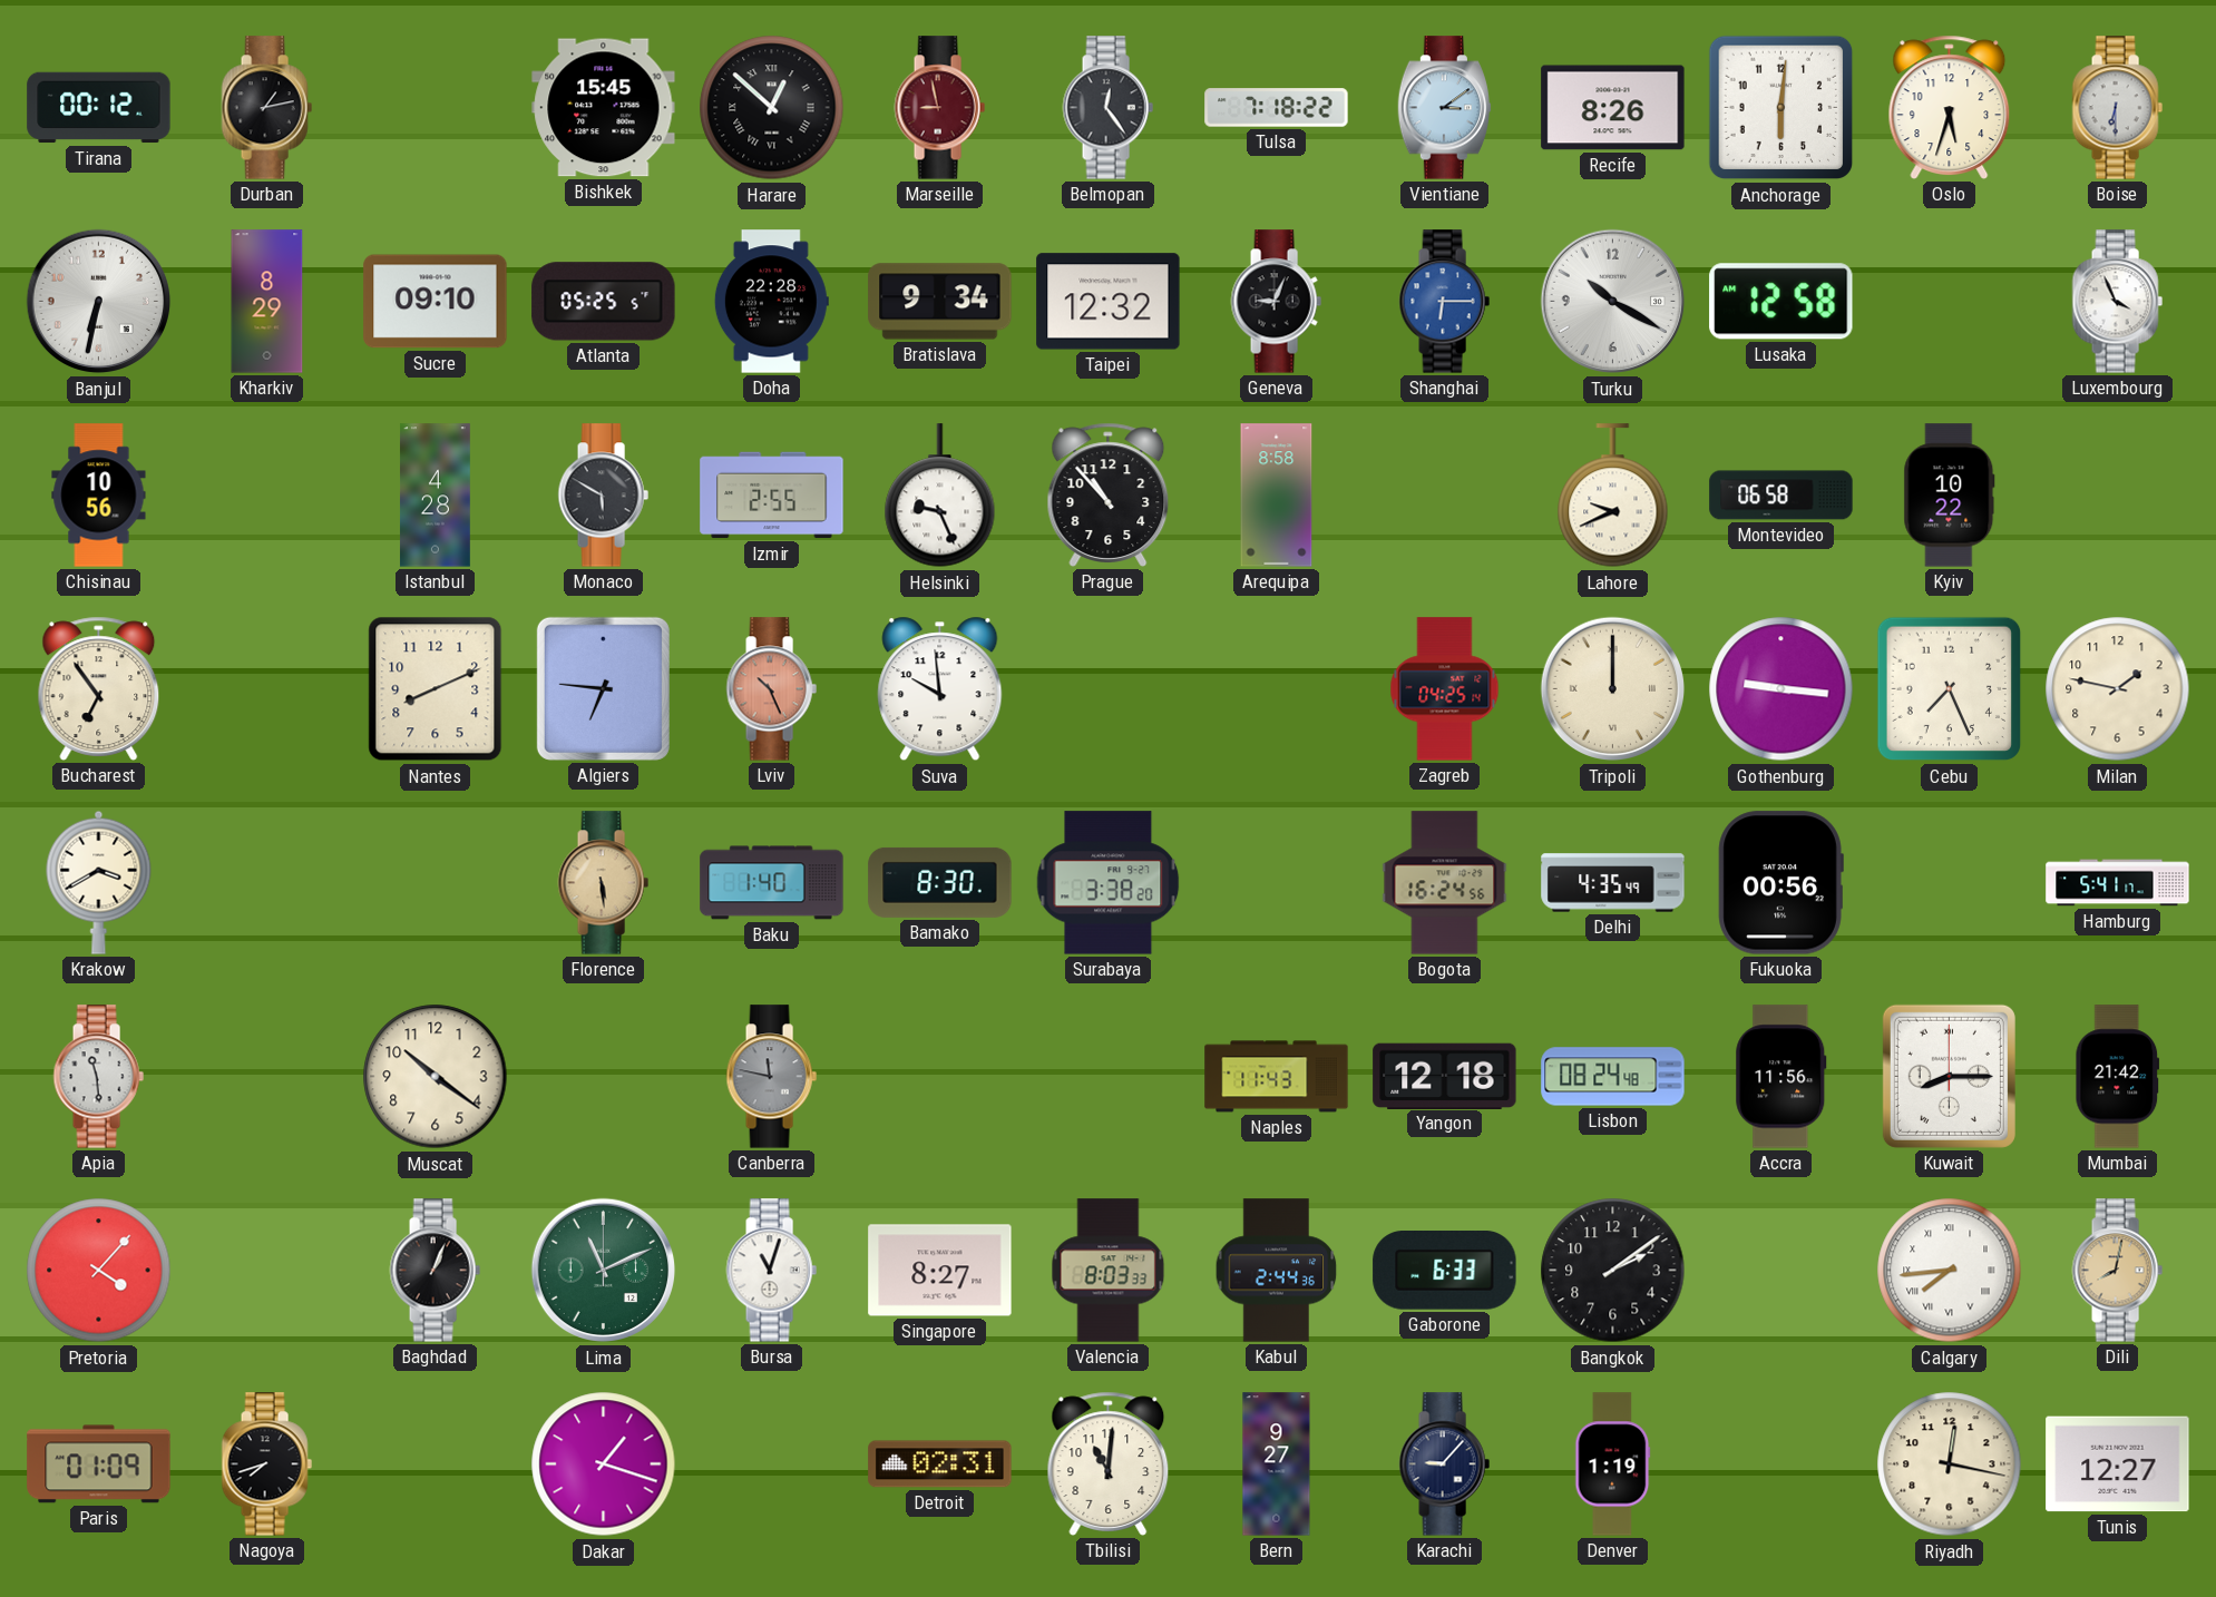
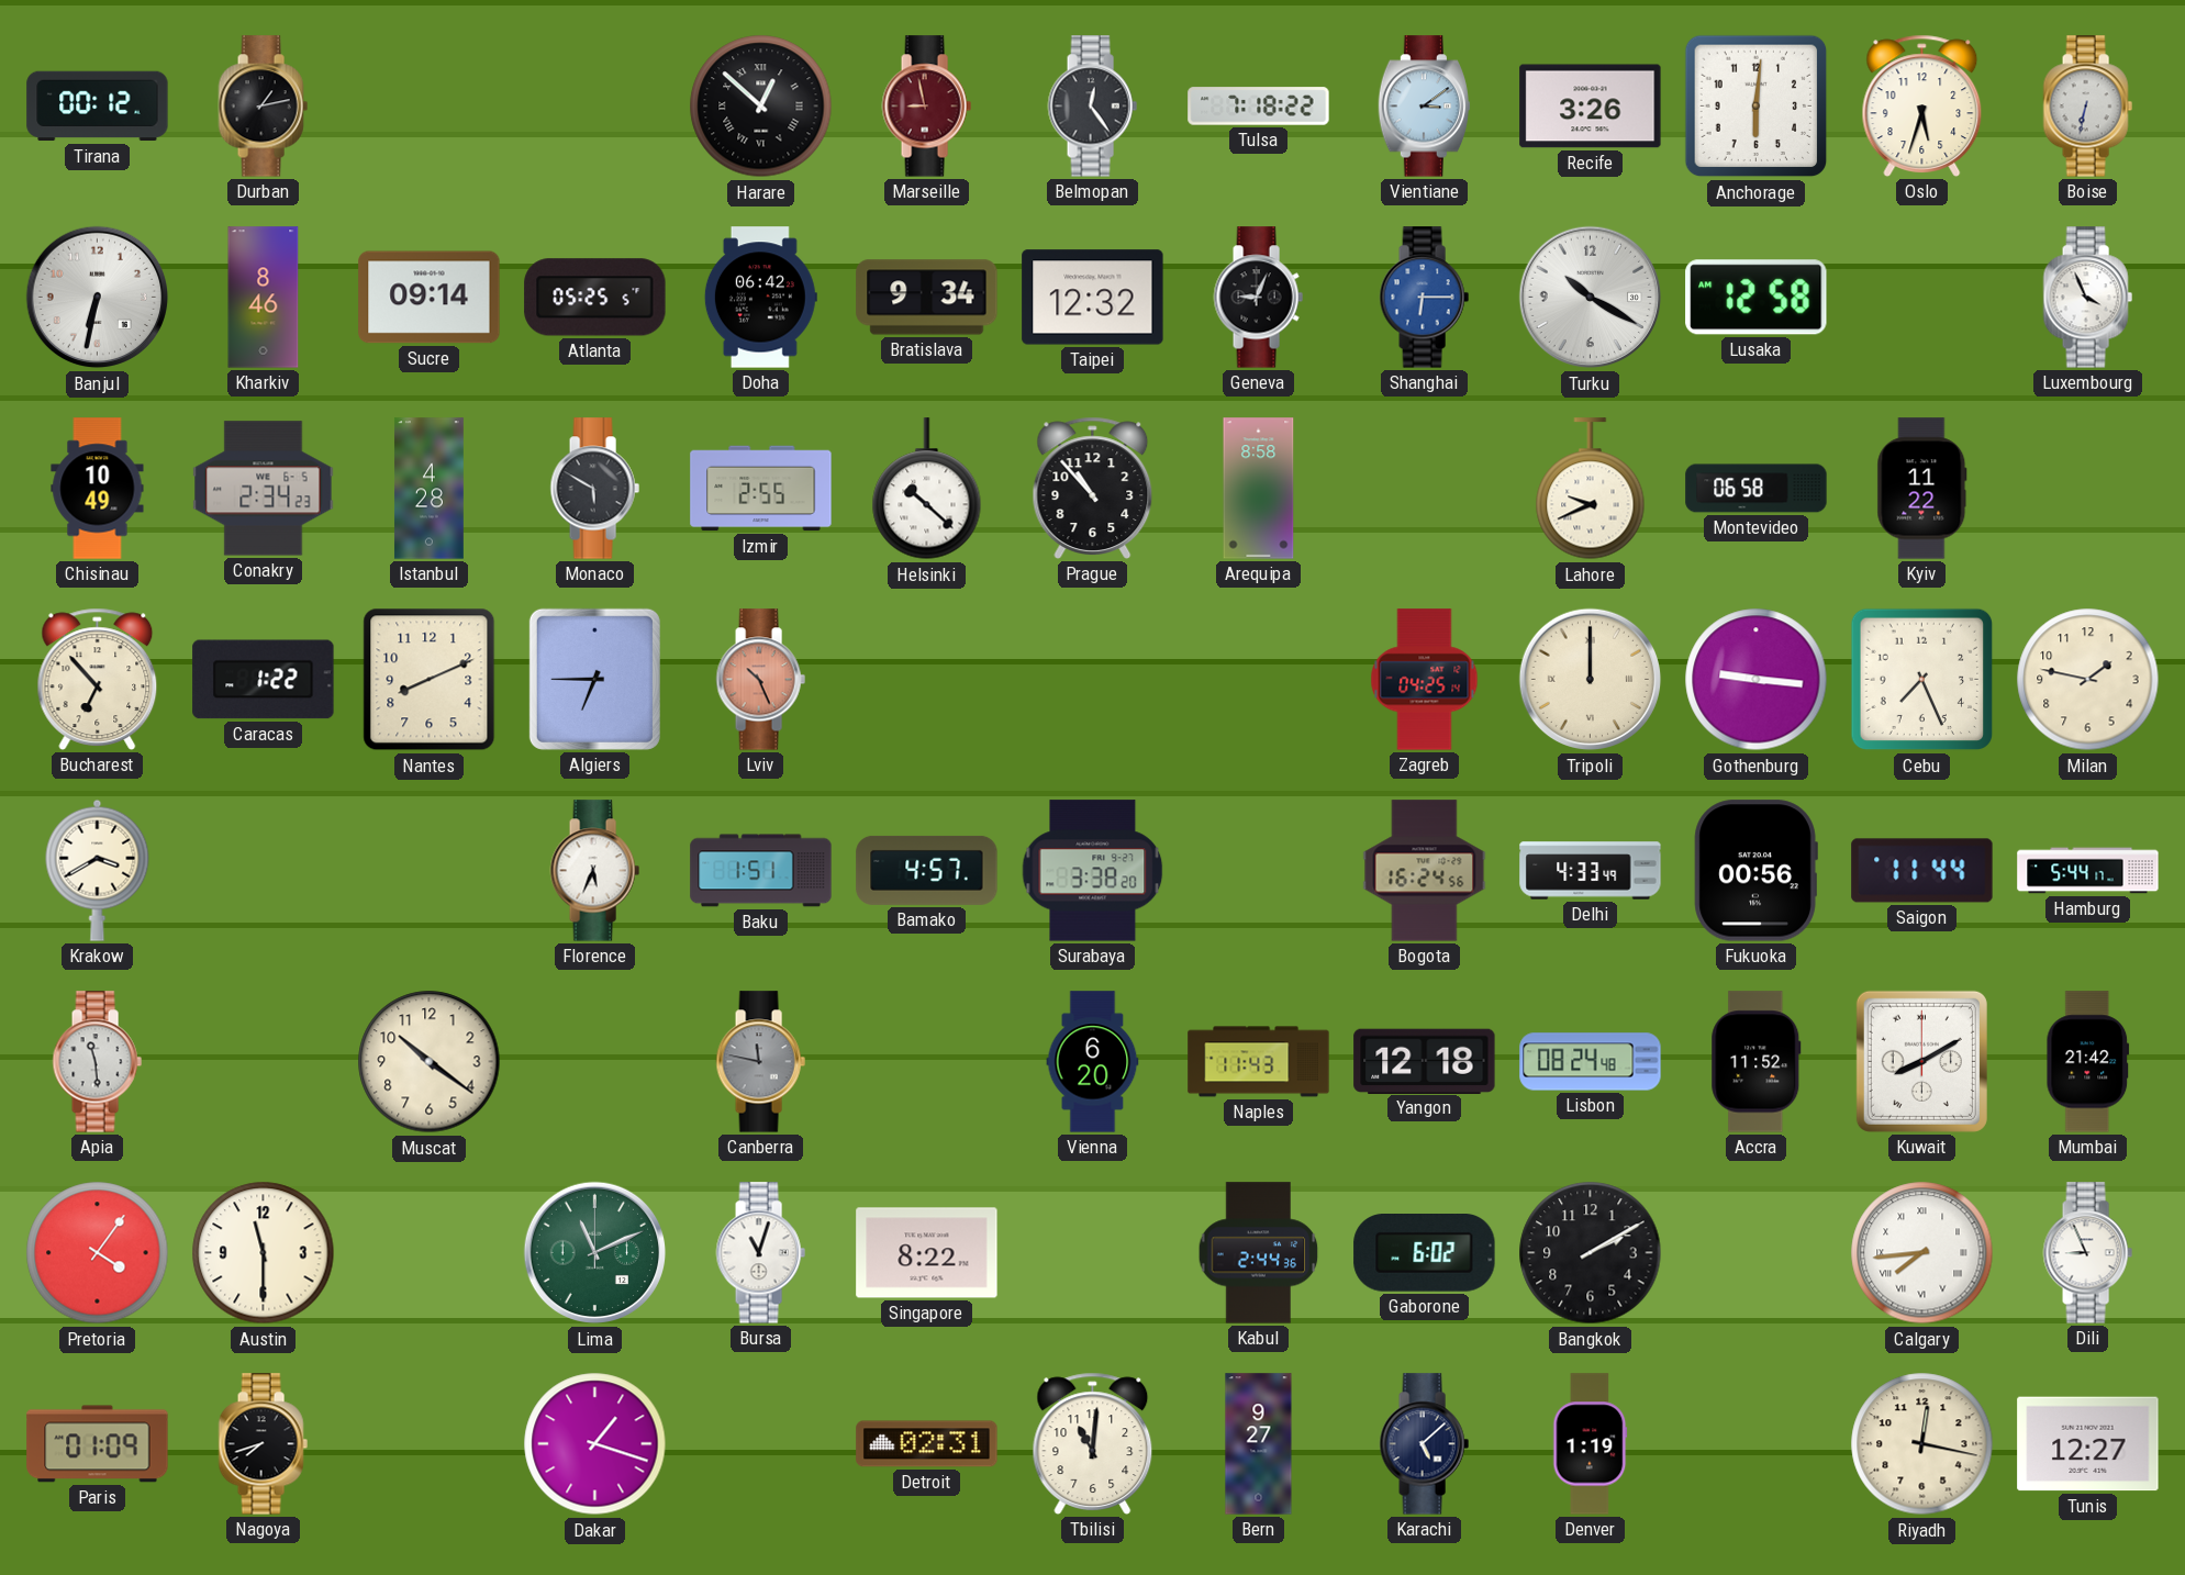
Bishkek: 15:45 -> none (604, 108)
Recife: 8:26 -> 3:26 (1591, 107)
Boise: 6:30 -> 6:32 (2087, 107)
Kharkiv: 8:29 -> 8:46 (264, 298)
Sucre: 09:10 -> 09:14 (430, 298)
Doha: 22:28 -> 06:42 (760, 298)
Chisinau: 10:56 -> 10:49 (98, 489)
Conakry: none -> 2:34 (264, 489)
Helsinki: 9:26 -> 10:22 (927, 489)
Kyiv: 10:22 -> 11:22 (1922, 489)
Bucharest: 6:54 -> 6:53 (98, 679)
Caracas: none -> 1:22 (264, 680)
Algiers: 6:46 -> 6:45 (594, 679)
Suva: 9:59 -> none (940, 689)
Florence: 5:29 -> 5:34 (594, 871)
Florence dial: champagne -> white (594, 871)
Baku: 1:40 -> 1:51 (761, 871)
Bamako: 8:30 -> 4:57 (927, 870)
Delhi: 4:35 -> 4:33 (1591, 871)
Saigon: none -> 11:44 (1922, 871)
Hamburg: 5:41 -> 5:44 (2088, 871)
Vienna: none -> 6:20 (1093, 1062)
Accra: 11:56 -> 11:52 (1757, 1062)
Kuwait: 8:15 -> 8:10 (1921, 1061)
Pretoria: 4:07 -> 4:06 (98, 1253)
Austin: none -> 11:30 (264, 1253)
Baghdad: 1:04 -> none (435, 1271)
Singapore: 8:27 -> 8:22 (927, 1253)
Valencia: 8:03 -> none (1109, 1271)
Gaborone: 6:33 -> 6:02 (1425, 1253)
Bangkok: 2:09 -> 2:10 (1591, 1253)
Dili: 8:02 -> 8:56 (2087, 1253)
Dili dial: champagne -> white (2087, 1253)
Karachi: 9:07 -> 5:08 (1424, 1444)
